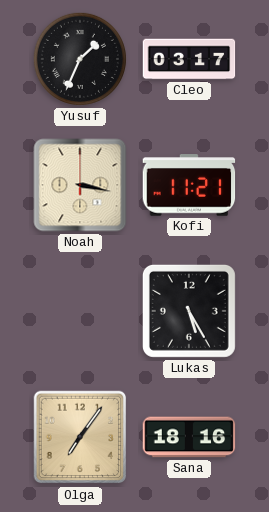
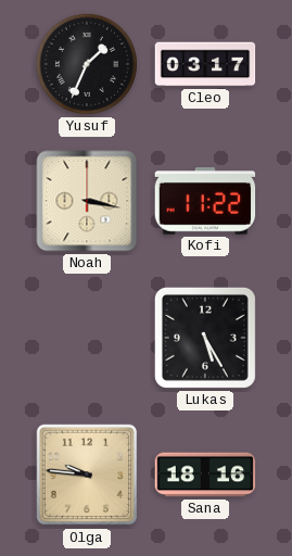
Kofi: 11:21 -> 11:22 (205, 201)
Olga: 7:06 -> 9:46 (87, 475)
